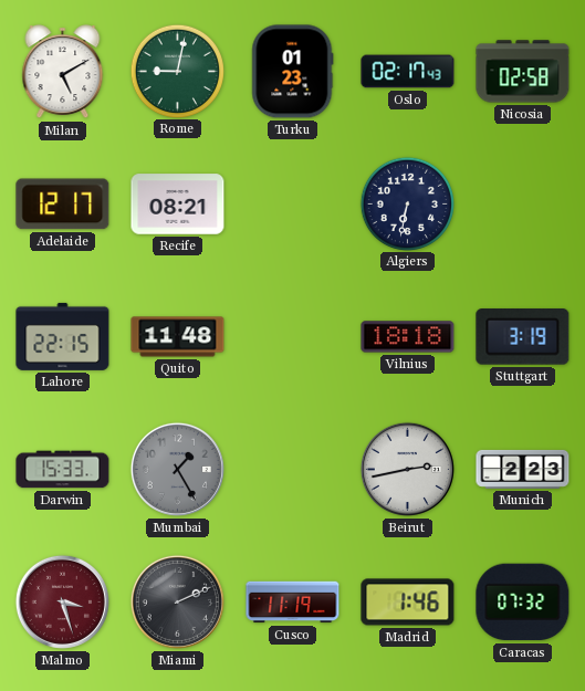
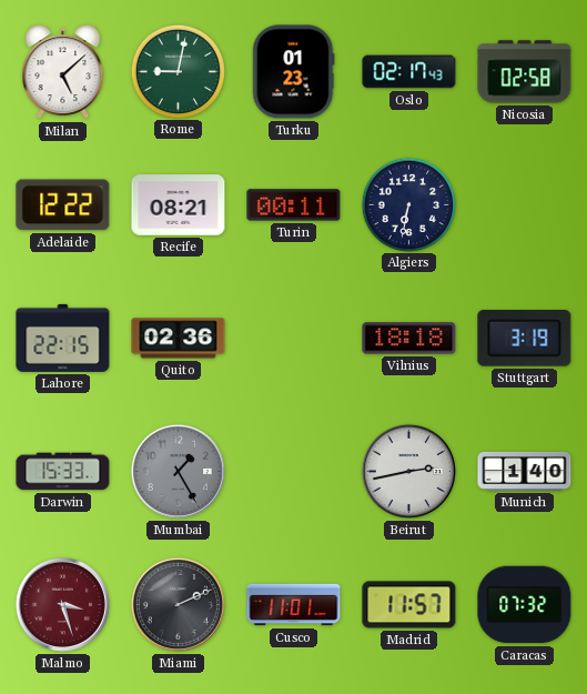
Milan: 5:10 -> 5:08 (63, 72)
Adelaide: 12:17 -> 12:22 (63, 205)
Turin: none -> 00:11 (294, 205)
Quito: 11:48 -> 02:36 (179, 339)
Munich: 2:23 -> 1:40 (525, 471)
Cusco: 11:19 -> 11:01 (294, 605)
Madrid: 1:46 -> 11:57 (409, 605)
